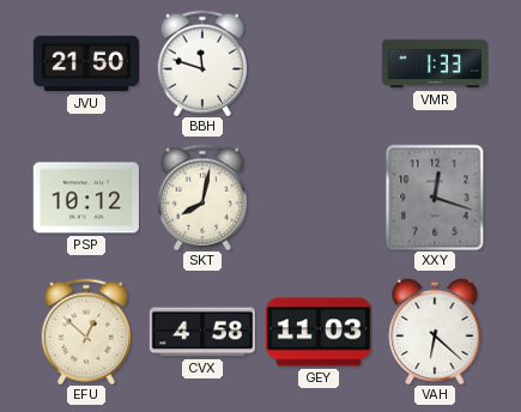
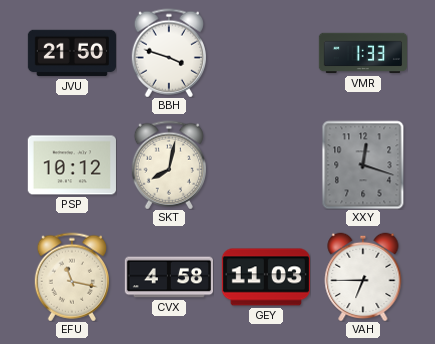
BBH: 11:48 -> 3:48 (169, 53)
EFU: 12:52 -> 11:17 (72, 277)
VAH: 6:22 -> 6:45 (363, 277)
